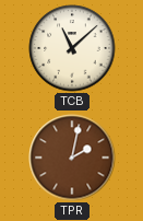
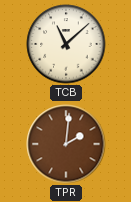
TPR: 2:02 -> 2:01 (66, 144)
